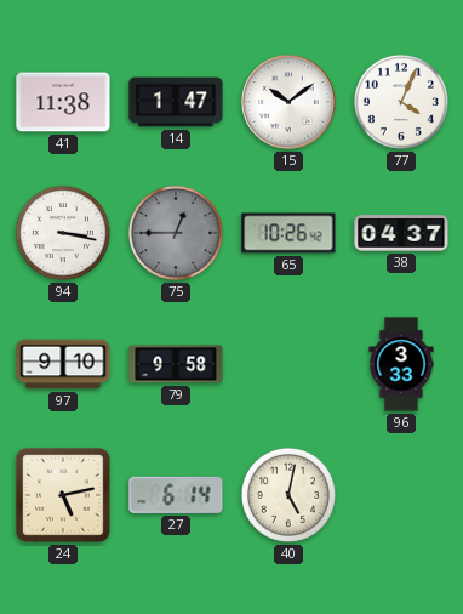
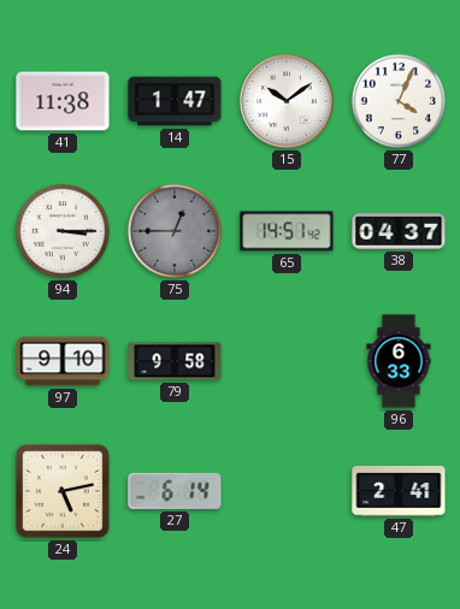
94: 3:17 -> 3:15 (63, 231)
65: 10:26 -> 14:51 (287, 231)
96: 3:33 -> 6:33 (399, 361)
40: 5:02 -> none (288, 495)
47: none -> 2:41 (399, 492)
